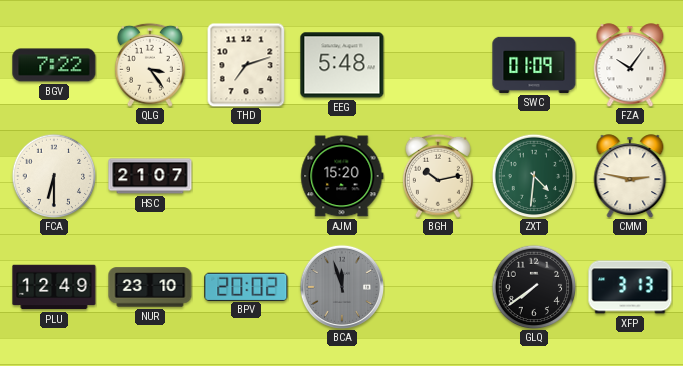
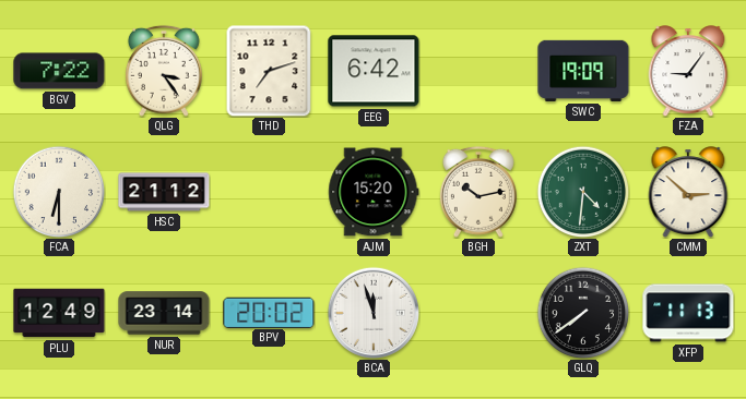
EEG: 5:48 -> 6:42 (374, 71)
SWC: 01:09 -> 19:09 (583, 71)
FZA: 10:06 -> 9:06 (688, 71)
HSC: 21:07 -> 21:12 (164, 192)
CMM: 2:47 -> 2:52 (688, 192)
NUR: 23:10 -> 23:14 (164, 313)
BCA dial: grey -> white (374, 313)
XFP: 3:13 -> 11:13 (688, 313)
